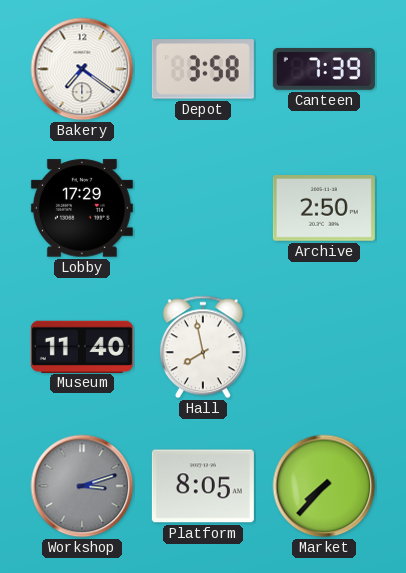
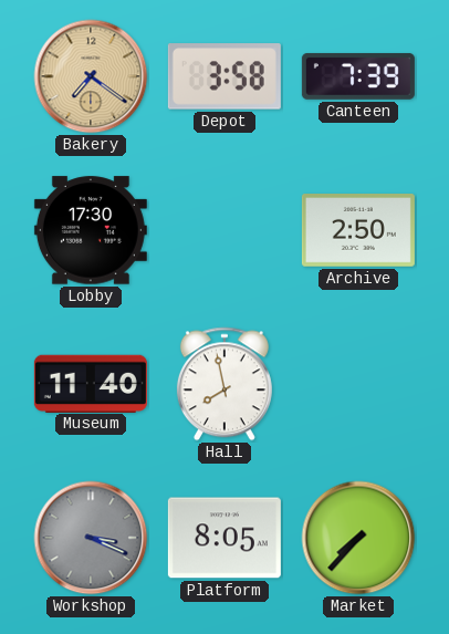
Bakery dial: white -> champagne (91, 76)
Lobby: 17:29 -> 17:30 (91, 230)
Workshop: 3:12 -> 3:19 (91, 538)
